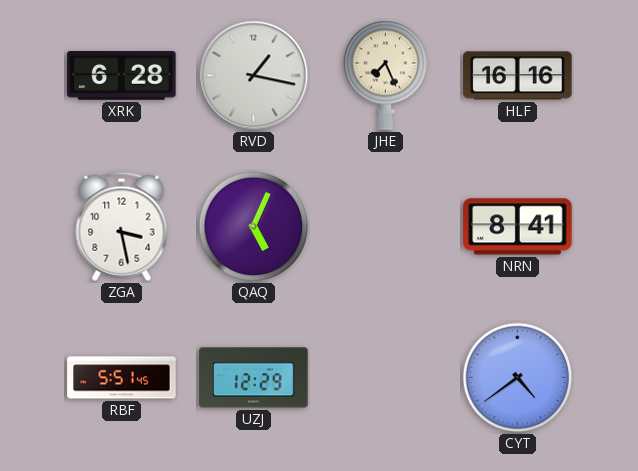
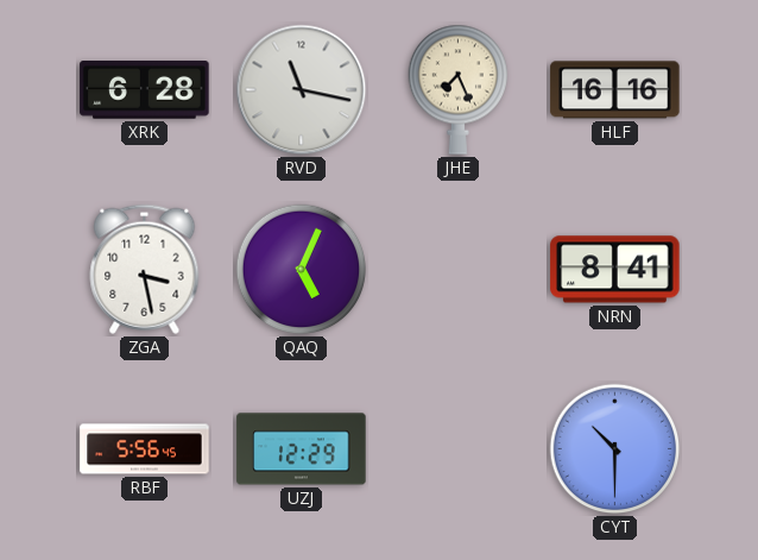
RVD: 1:17 -> 11:17 (302, 90)
RBF: 5:51 -> 5:56 (145, 449)
CYT: 4:39 -> 10:30 (615, 449)
